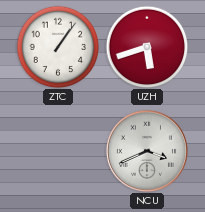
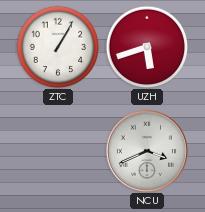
ZTC: 1:06 -> 1:05 (58, 47)
